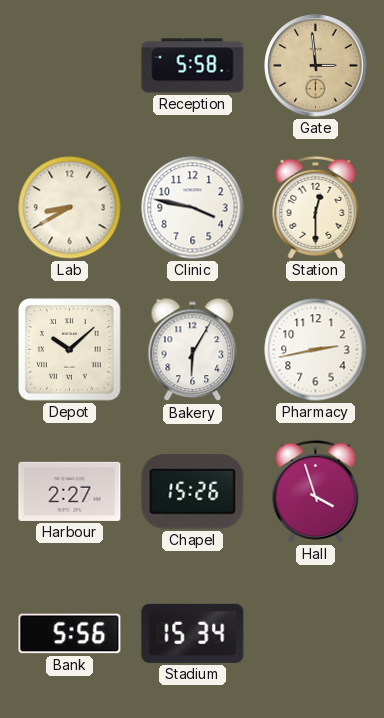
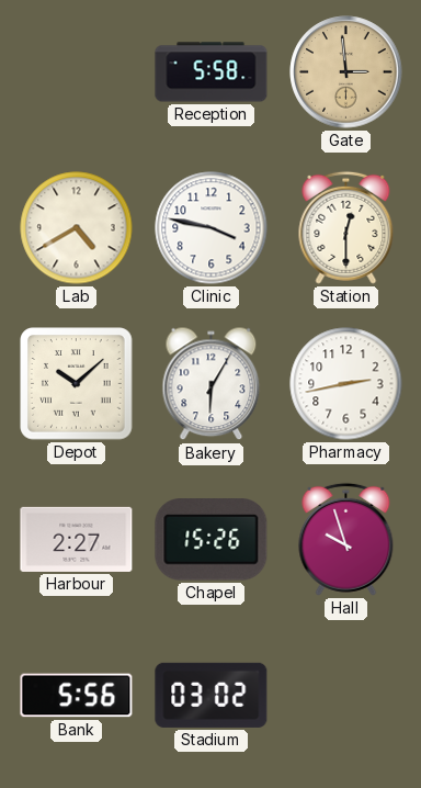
Lab: 8:40 -> 4:40 (77, 228)
Hall: 3:57 -> 9:57 (346, 539)
Stadium: 15:34 -> 03:02 (212, 695)
